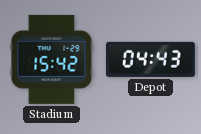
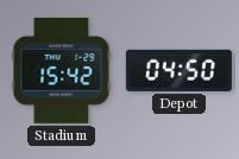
Depot: 04:43 -> 04:50 (178, 70)
